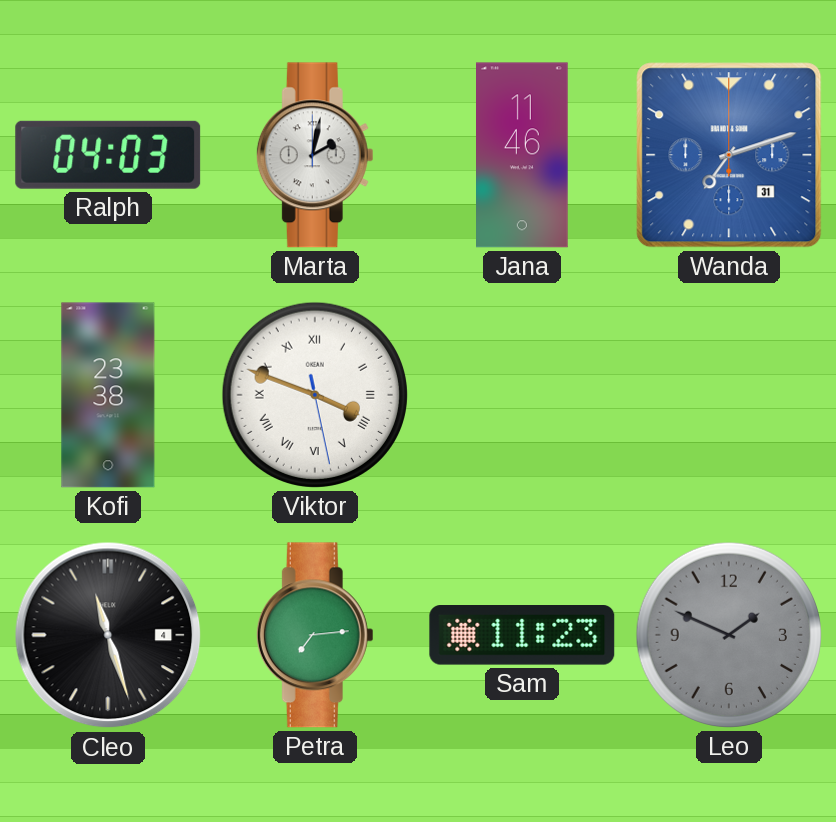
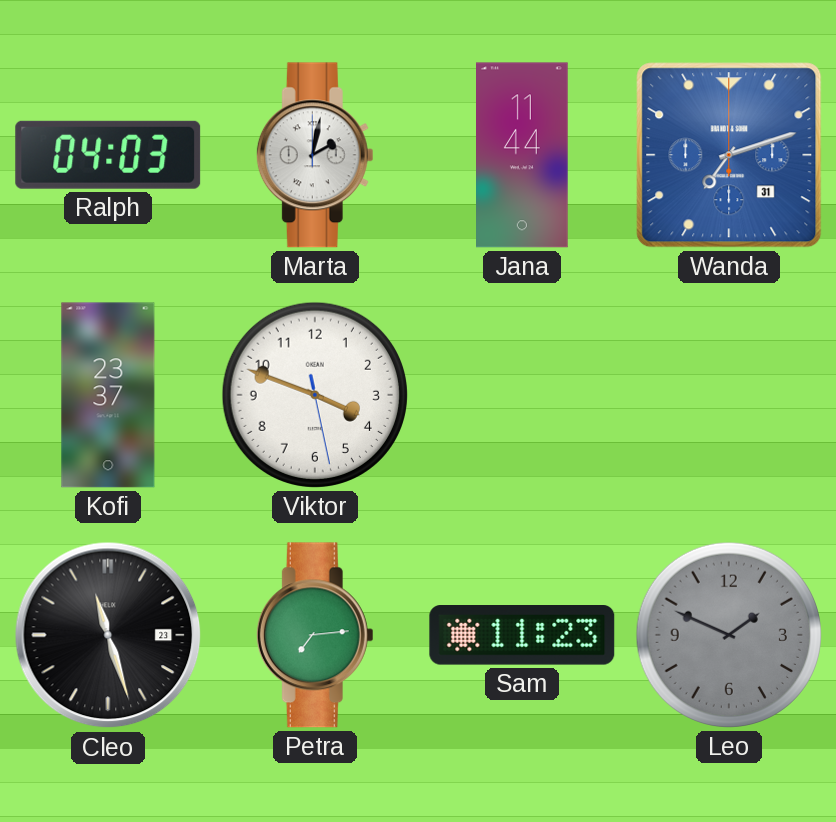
Jana: 11:46 -> 11:44 (522, 155)
Kofi: 23:38 -> 23:37 (108, 395)
Viktor numerals: Roman -> Arabic (315, 395)
Cleo date: 4 -> 23 (108, 635)
